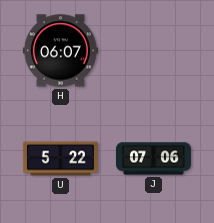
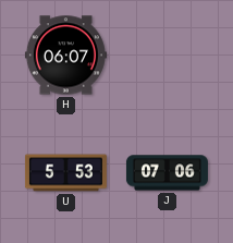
U: 5:22 -> 5:53 (65, 173)
